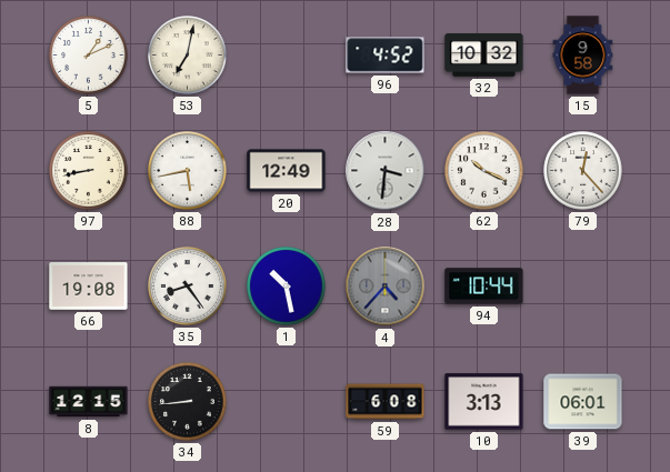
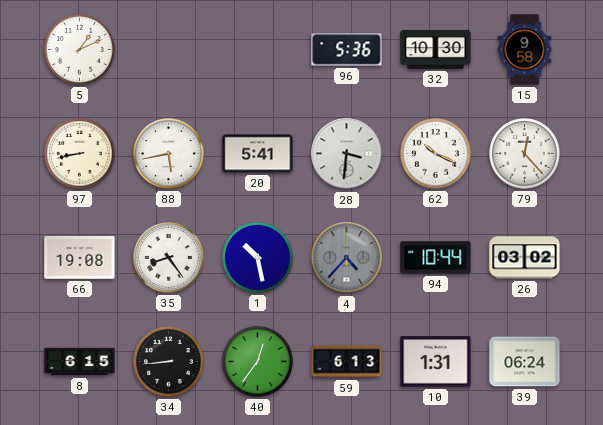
53: 7:02 -> none (188, 56)
96: 4:52 -> 5:36 (347, 50)
32: 10:32 -> 10:30 (436, 49)
20: 12:49 -> 5:41 (258, 154)
26: none -> 03:02 (525, 258)
8: 12:15 -> 6:15 (80, 362)
40: none -> 12:36 (258, 362)
59: 6:08 -> 6:13 (347, 362)
10: 3:13 -> 1:31 (436, 362)
39: 06:01 -> 06:24 (525, 362)
